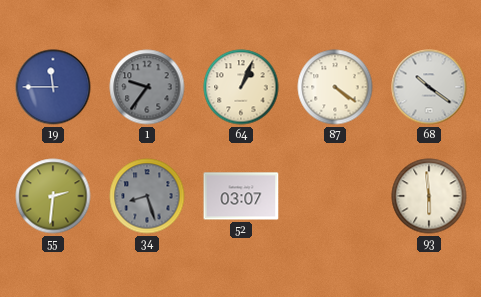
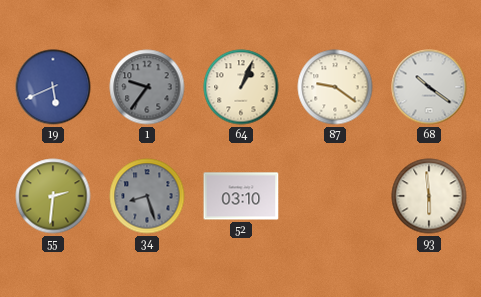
19: 11:45 -> 5:41 (53, 87)
87: 4:21 -> 9:21 (335, 87)
52: 03:07 -> 03:10 (241, 196)
